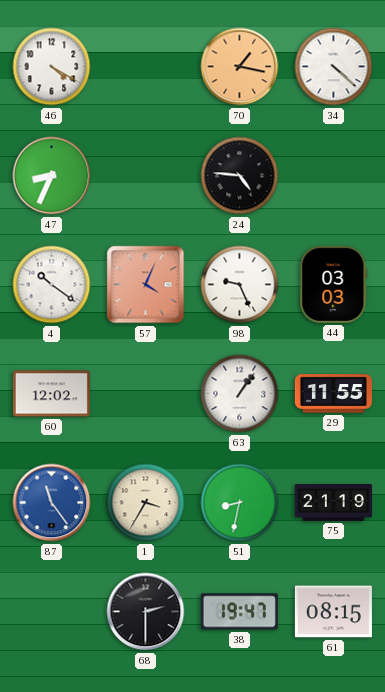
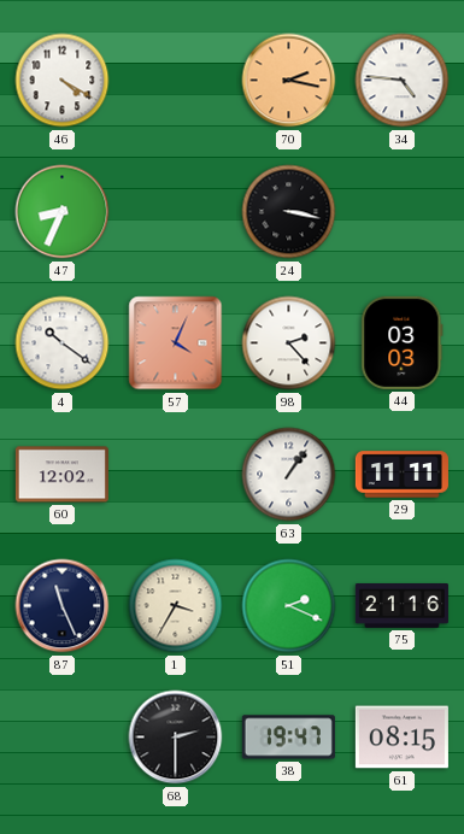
70: 1:17 -> 2:17 (289, 81)
34: 4:22 -> 4:46 (403, 81)
24: 4:46 -> 3:17 (289, 212)
98: 9:26 -> 2:23 (289, 343)
29: 11:55 -> 11:11 (401, 475)
87: 11:24 -> 11:26 (63, 606)
87 dial: blue -> navy (63, 606)
51: 8:32 -> 2:19 (289, 606)
75: 21:19 -> 21:16 (401, 606)
